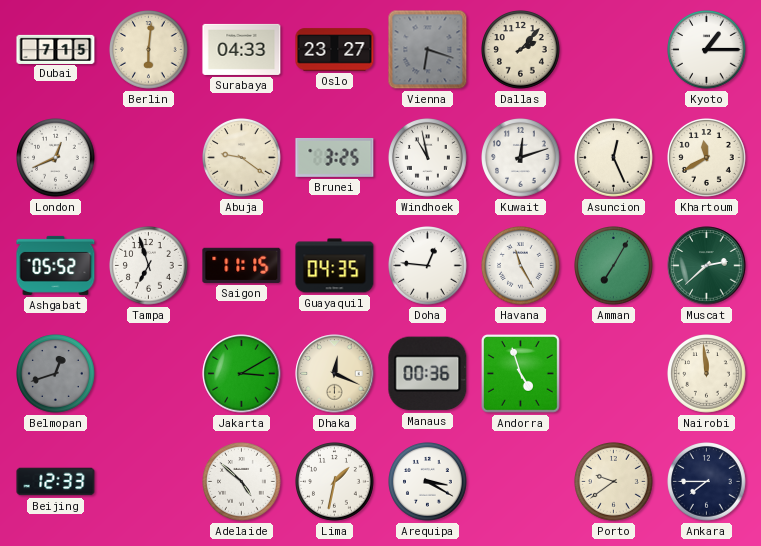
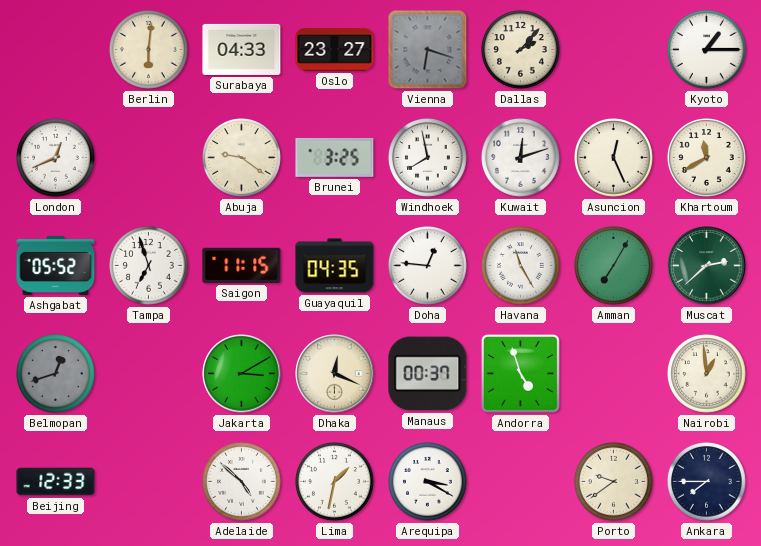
Dubai: 7:15 -> none (56, 49)
Windhoek: 10:58 -> 7:58 (428, 158)
Manaus: 00:36 -> 00:37 (428, 374)
Nairobi: 11:59 -> 12:59 (707, 374)
